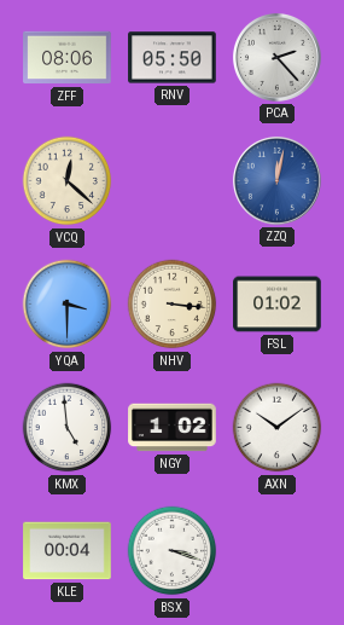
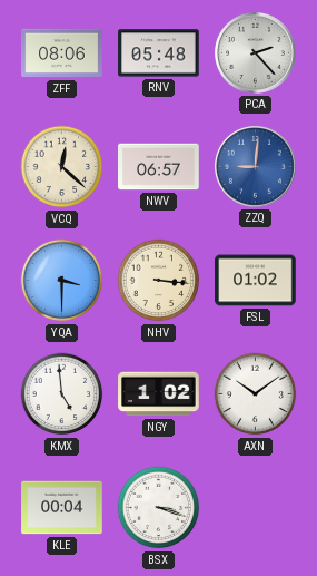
RNV: 05:50 -> 05:48 (159, 53)
NWV: none -> 06:57 (159, 167)
ZZQ: 12:02 -> 9:01 (255, 166)
